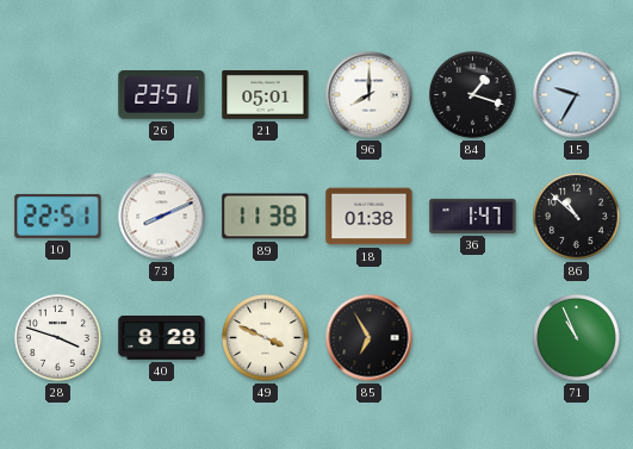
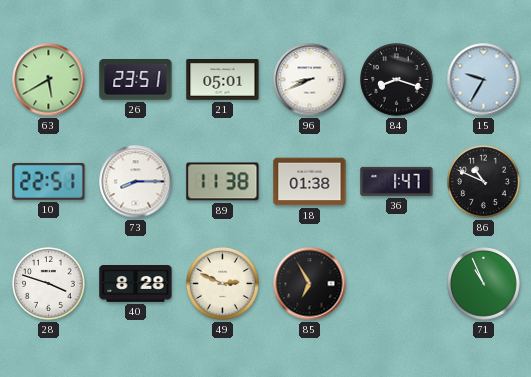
63: none -> 5:40 (49, 80)
96: 8:00 -> 8:41 (310, 80)
84: 1:18 -> 8:18 (397, 80)
73: 8:11 -> 8:15 (136, 182)
86: 10:52 -> 10:49 (484, 182)
49: 3:49 -> 2:49 (223, 284)
